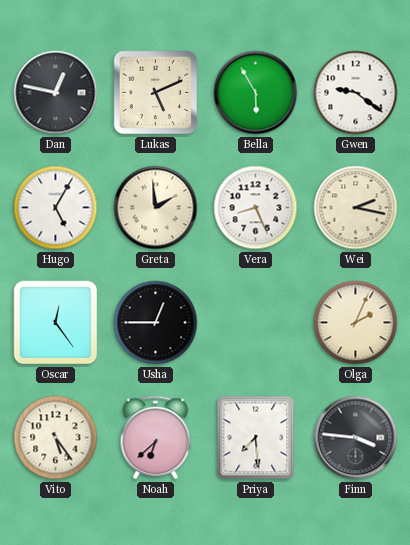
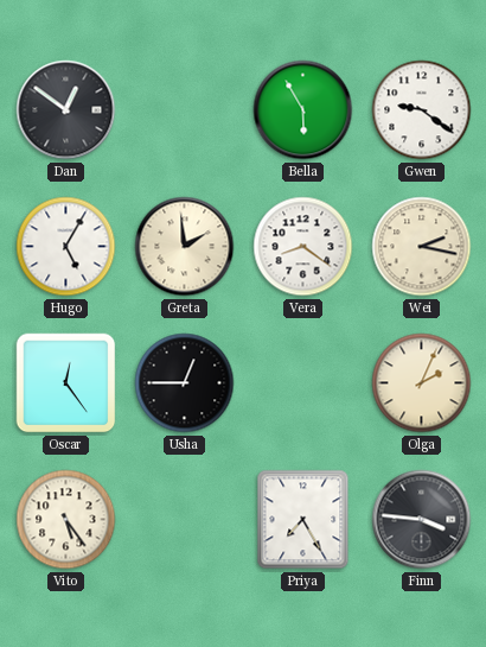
Dan: 12:47 -> 12:51 (66, 110)
Lukas: 5:11 -> none (156, 93)
Vera: 8:26 -> 8:21 (303, 247)
Noah: 6:38 -> none (156, 438)
Priya: 7:29 -> 7:25 (303, 520)
